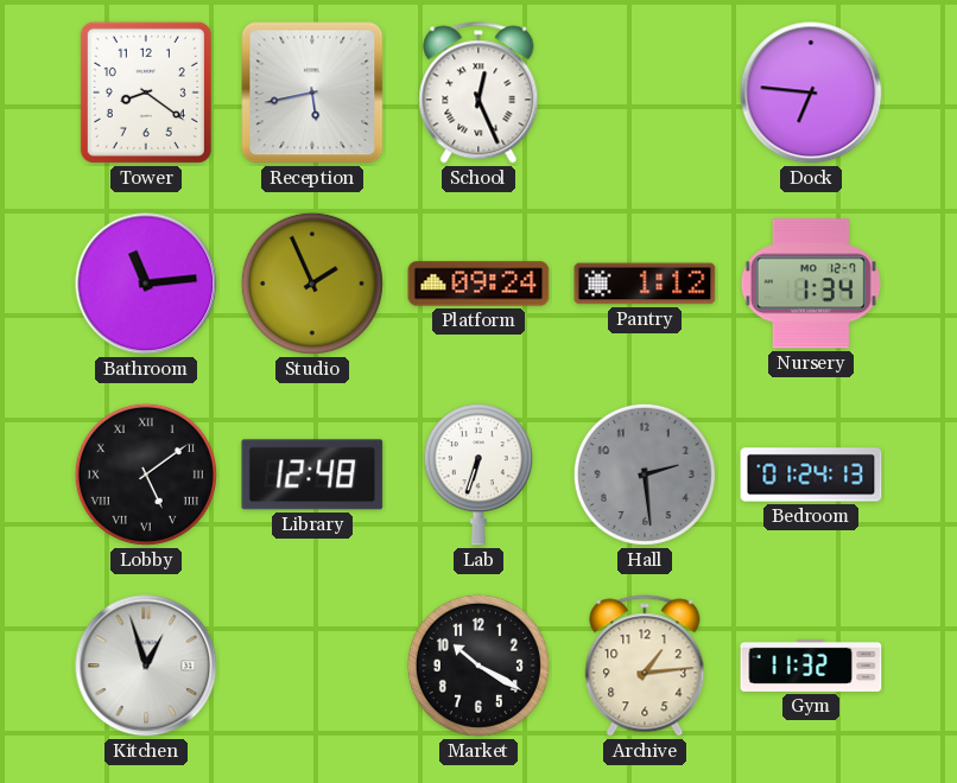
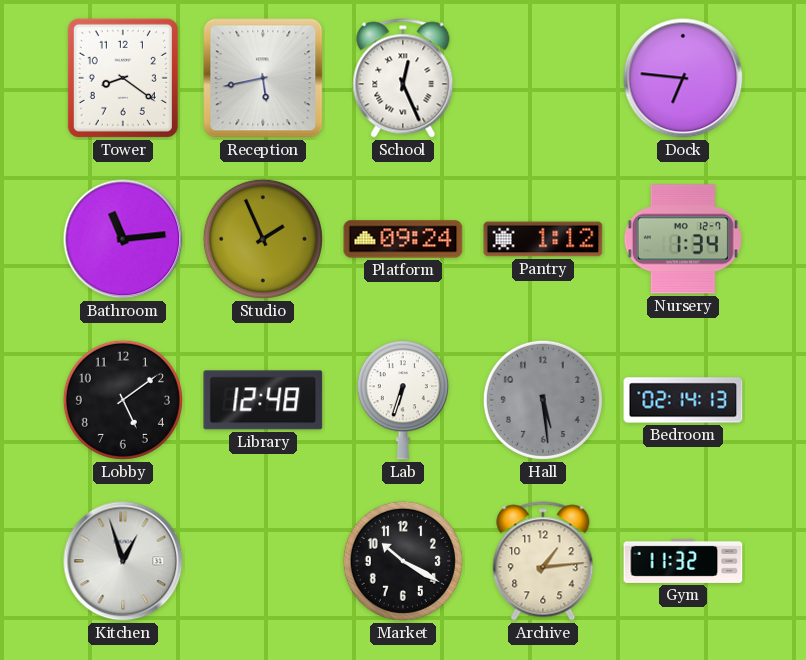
Lobby numerals: Roman -> Arabic (123, 400)
Hall: 2:29 -> 5:29 (543, 400)
Bedroom: 01:24 -> 02:14 (683, 400)
